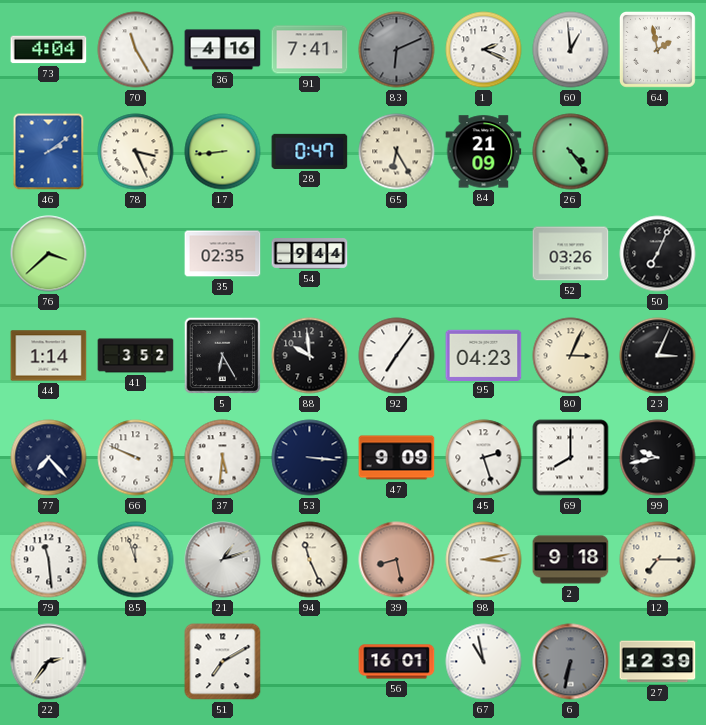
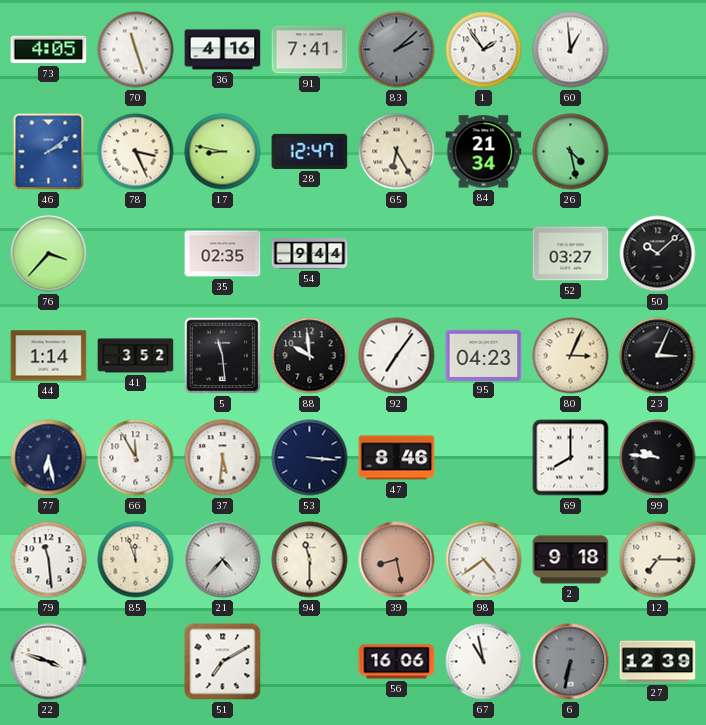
73: 4:04 -> 4:05 (49, 50)
70: 11:25 -> 11:27 (136, 50)
83: 6:11 -> 2:08 (397, 50)
1: 2:19 -> 1:54 (484, 50)
64: 1:58 -> none (658, 49)
17: 8:44 -> 8:47 (223, 152)
28: 0:47 -> 12:47 (310, 151)
84: 21:09 -> 21:34 (484, 152)
26: 4:24 -> 4:28 (571, 152)
76: 3:38 -> 3:37 (49, 254)
52: 03:26 -> 03:27 (571, 254)
50: 7:04 -> 10:08 (658, 254)
5: 6:25 -> 11:29 (223, 356)
77: 7:23 -> 6:28 (49, 458)
66: 9:49 -> 11:55 (136, 458)
47: 9:09 -> 8:46 (397, 458)
45: 2:27 -> none (484, 458)
99: 9:43 -> 9:46 (658, 458)
21: 1:12 -> 4:37 (223, 560)
94: 11:26 -> 11:30 (310, 560)
98: 3:13 -> 4:39 (484, 560)
22: 2:36 -> 3:48 (49, 662)
56: 16:01 -> 16:06 (397, 662)
